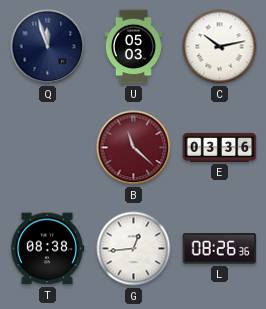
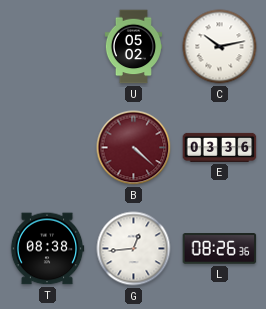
Q: 11:57 -> none (48, 47)
U: 05:03 -> 05:02 (133, 47)
B: 11:22 -> 4:22 (134, 148)
